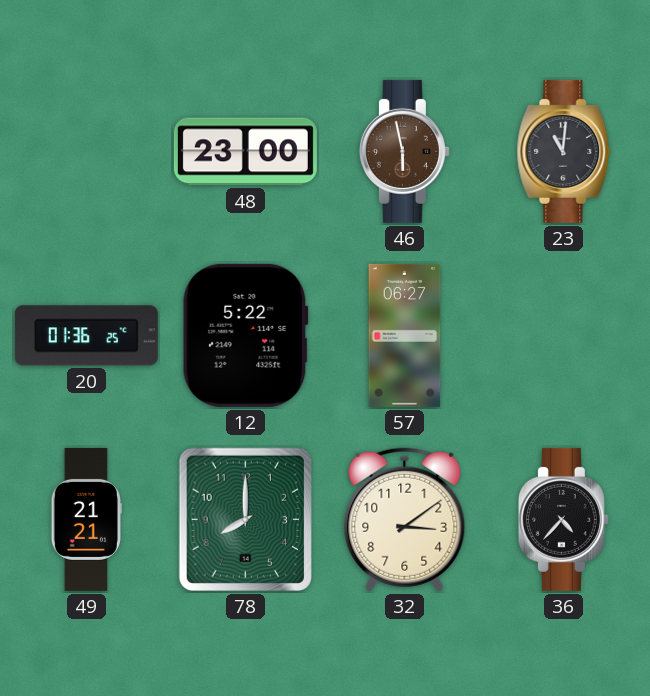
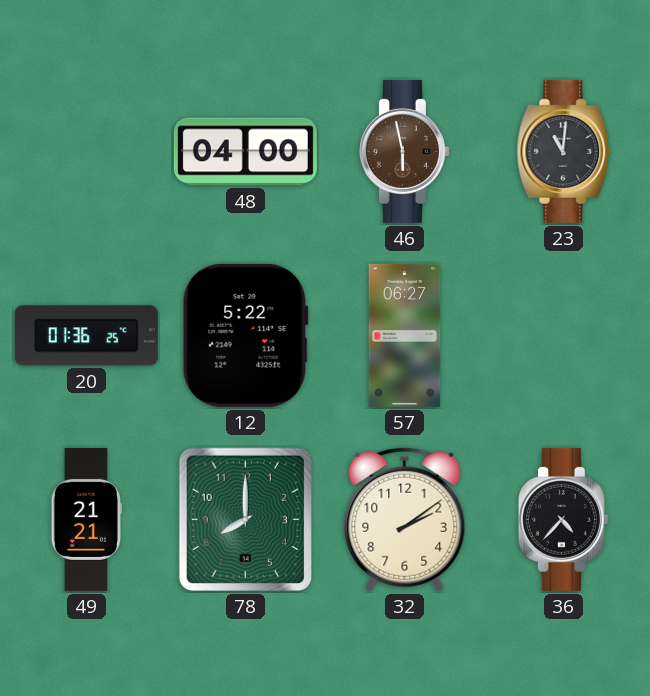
48: 23:00 -> 04:00 (245, 152)
32: 3:09 -> 2:09 (405, 520)
